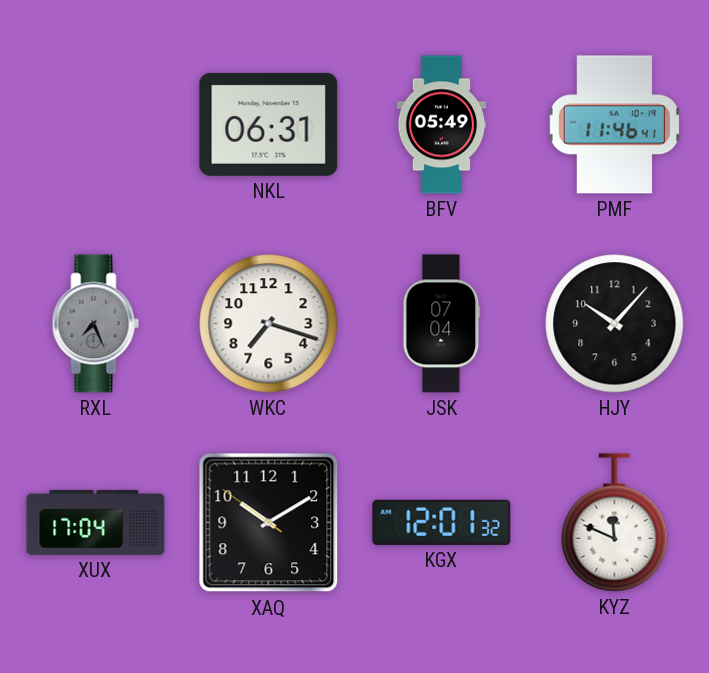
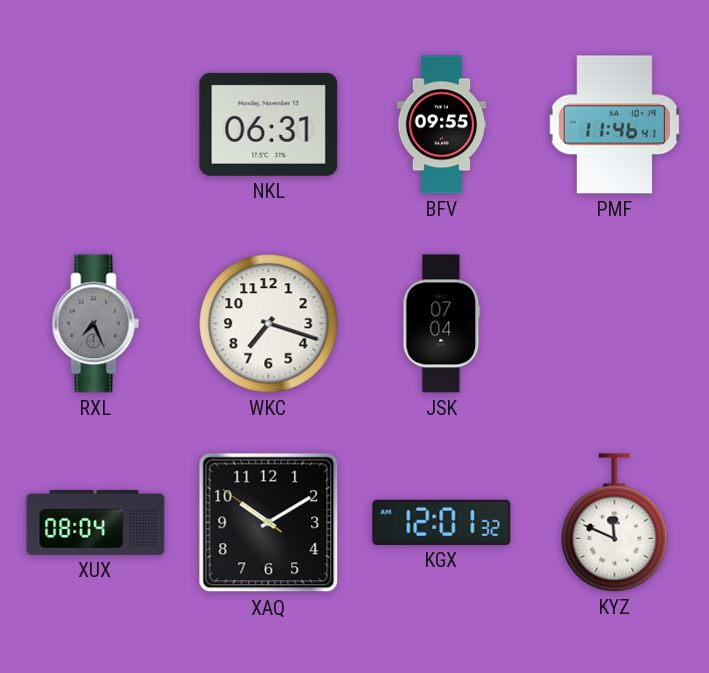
BFV: 05:49 -> 09:55 (442, 125)
HJY: 10:07 -> none (615, 324)
XUX: 17:04 -> 08:04 (96, 522)
